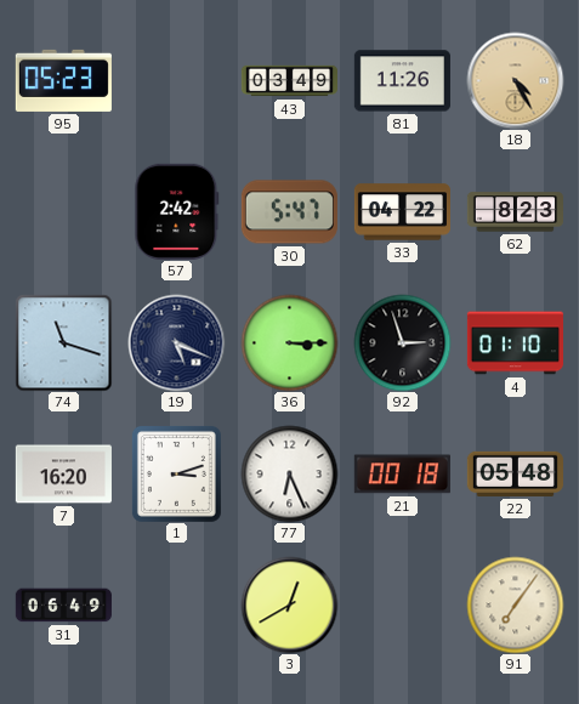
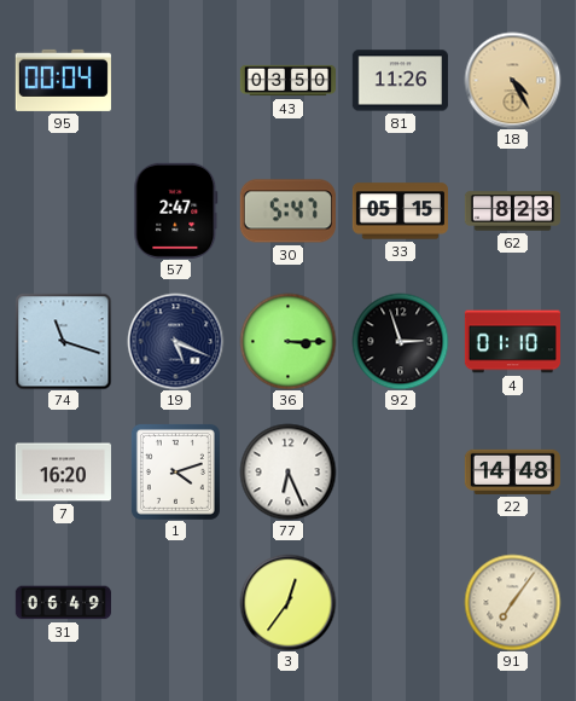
95: 05:23 -> 00:04 (63, 80)
43: 03:49 -> 03:50 (287, 81)
57: 2:42 -> 2:47 (176, 210)
33: 04:22 -> 05:15 (400, 212)
1: 3:12 -> 4:12 (175, 471)
21: 00:18 -> none (402, 475)
22: 05:48 -> 14:48 (512, 471)
3: 12:40 -> 12:36 (287, 602)
